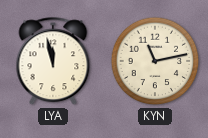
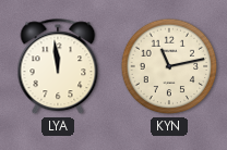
LYA: 11:58 -> 11:59 (58, 67)
